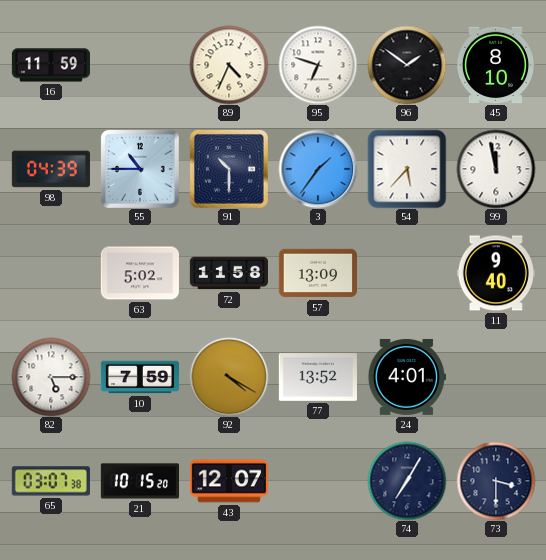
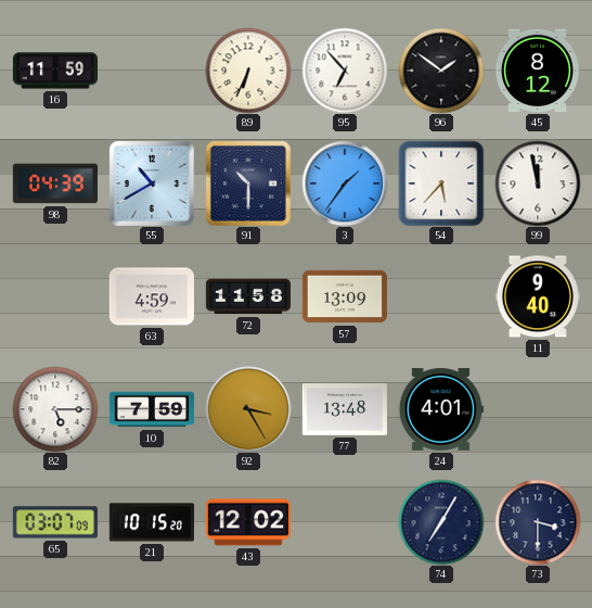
89: 4:34 -> 6:34 (248, 71)
95: 6:48 -> 6:53 (345, 71)
45: 8:10 -> 8:12 (538, 71)
55: 10:45 -> 10:40 (152, 183)
63: 5:02 -> 4:59 (152, 296)
92: 4:20 -> 3:25 (248, 409)
77: 13:52 -> 13:48 (345, 409)
65: 03:07:38 -> 03:07:09 (55, 522)
43: 12:07 -> 12:02 (248, 522)
